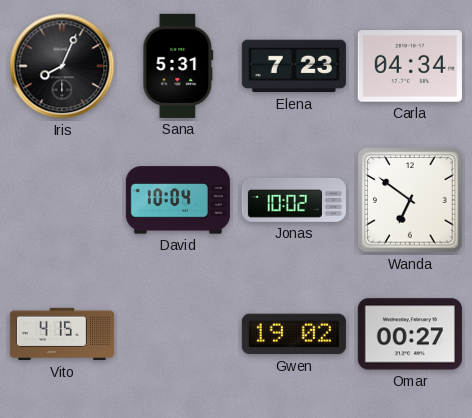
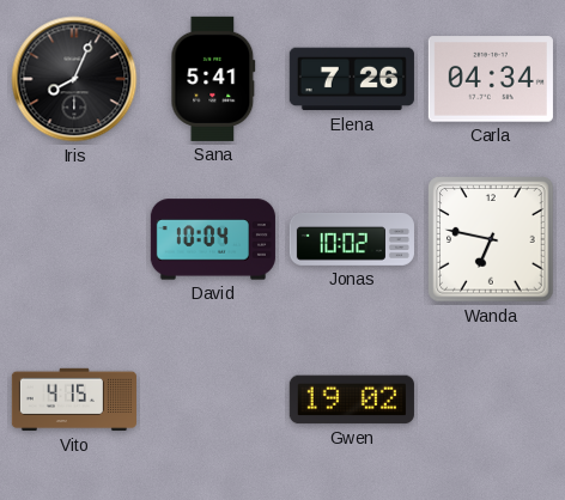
Sana: 5:31 -> 5:41 (213, 79)
Elena: 7:23 -> 7:26 (352, 79)
Wanda: 6:51 -> 6:47 (491, 239)
Omar: 00:27 -> none (410, 334)
